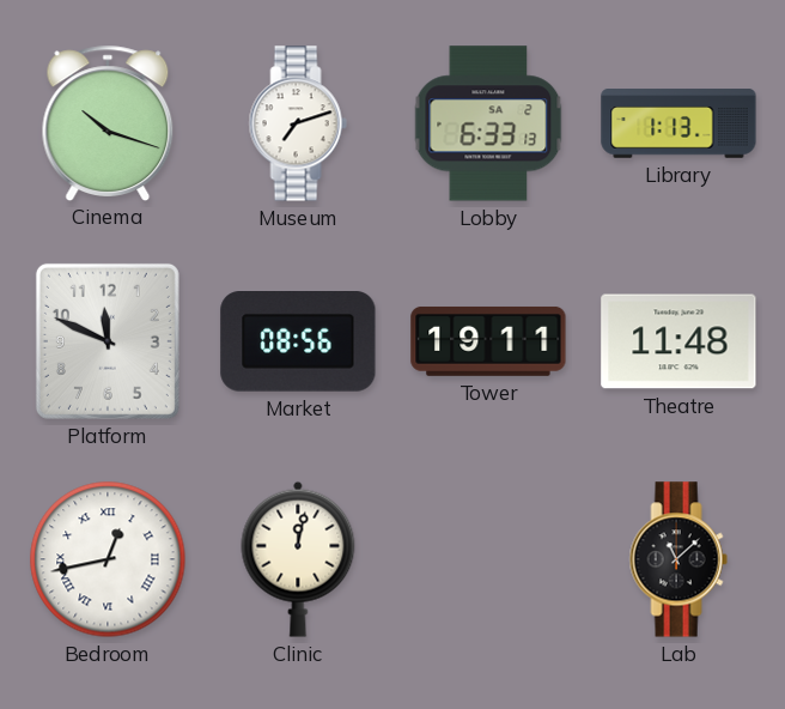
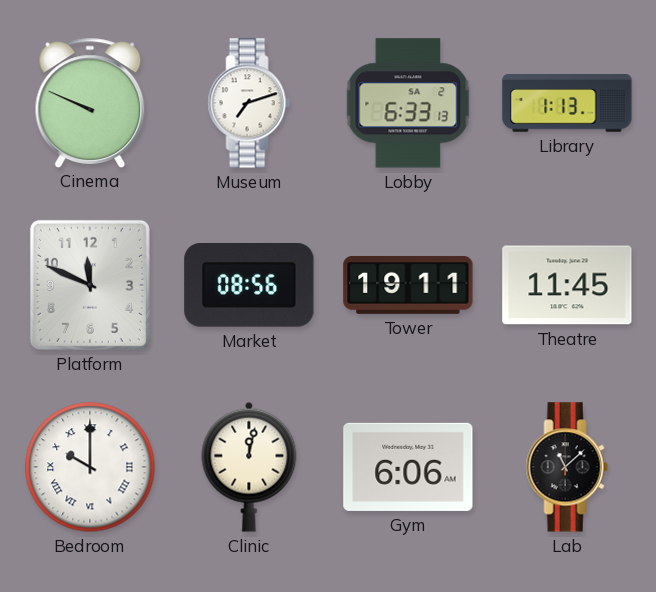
Cinema: 10:18 -> 9:49 (90, 102)
Theatre: 11:48 -> 11:45 (567, 285)
Bedroom: 12:43 -> 10:00 (90, 467)
Gym: none -> 6:06 (408, 467)
